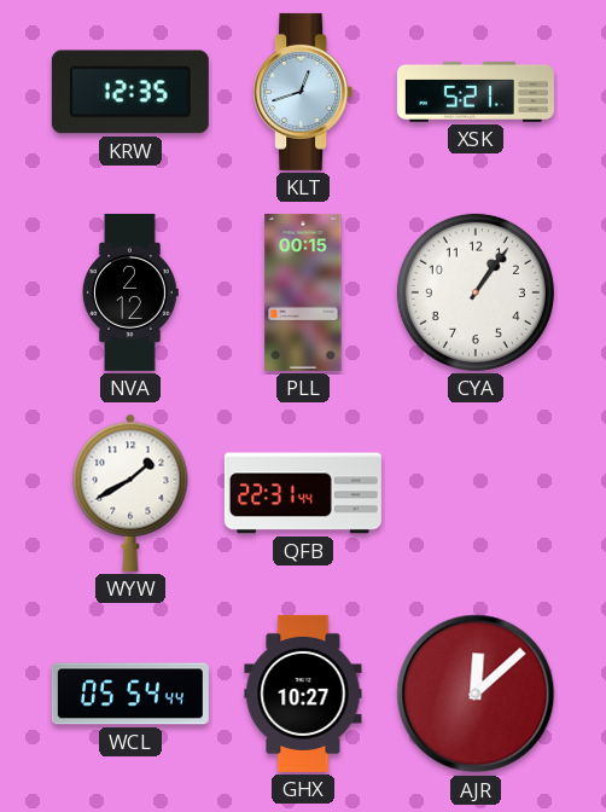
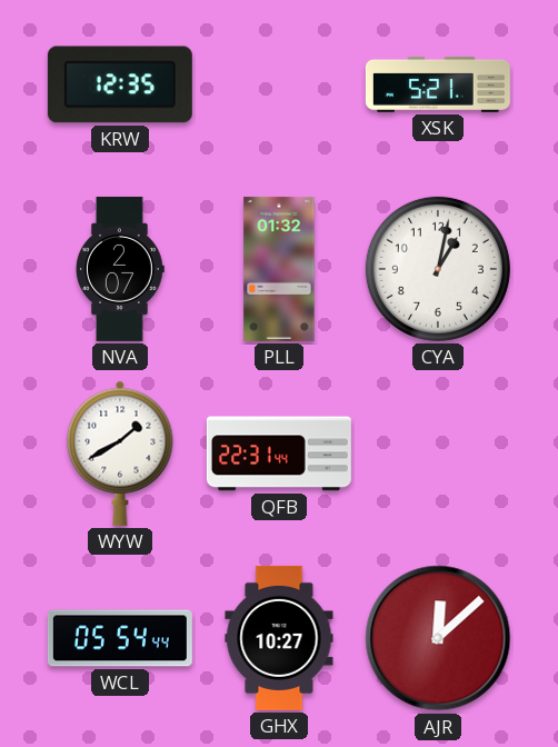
KLT: 12:42 -> none (303, 92)
NVA: 2:12 -> 2:07 (120, 269)
PLL: 00:15 -> 01:32 (279, 269)
CYA: 1:06 -> 1:02 (438, 269)
